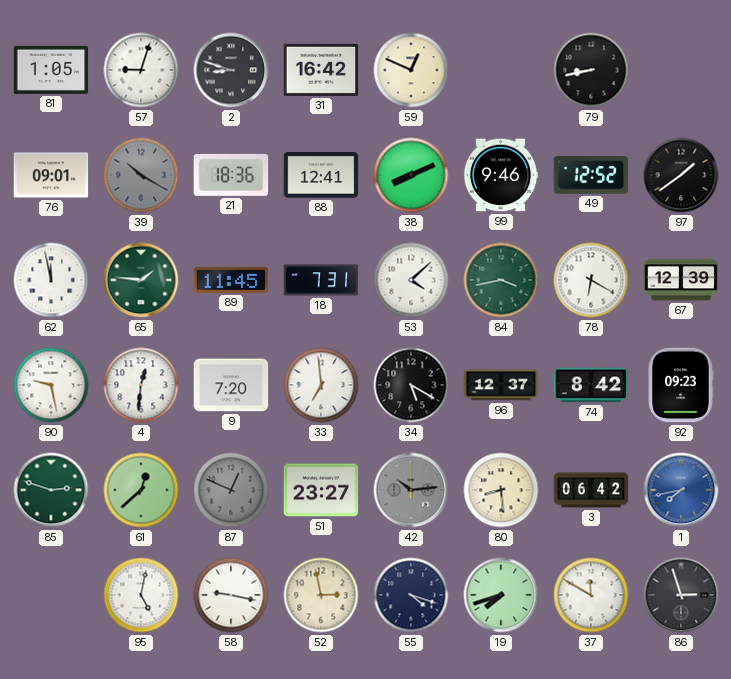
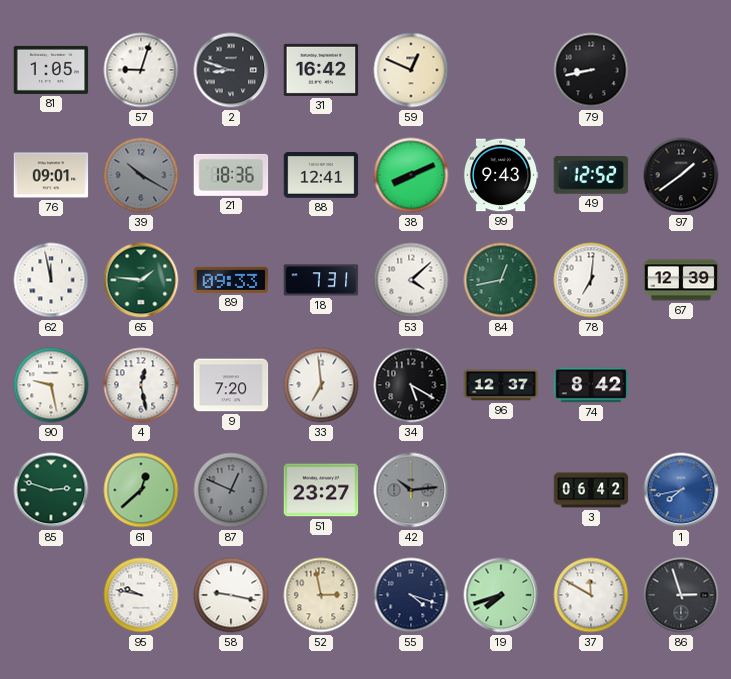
99: 9:46 -> 9:43 (501, 175)
89: 11:45 -> 09:33 (231, 280)
84: 3:43 -> 12:43 (501, 280)
78: 6:20 -> 7:01 (591, 280)
4: 12:31 -> 12:28 (141, 385)
92: 09:23 -> none (681, 385)
80: 8:29 -> none (501, 490)
95: 5:02 -> 9:47 (141, 595)
